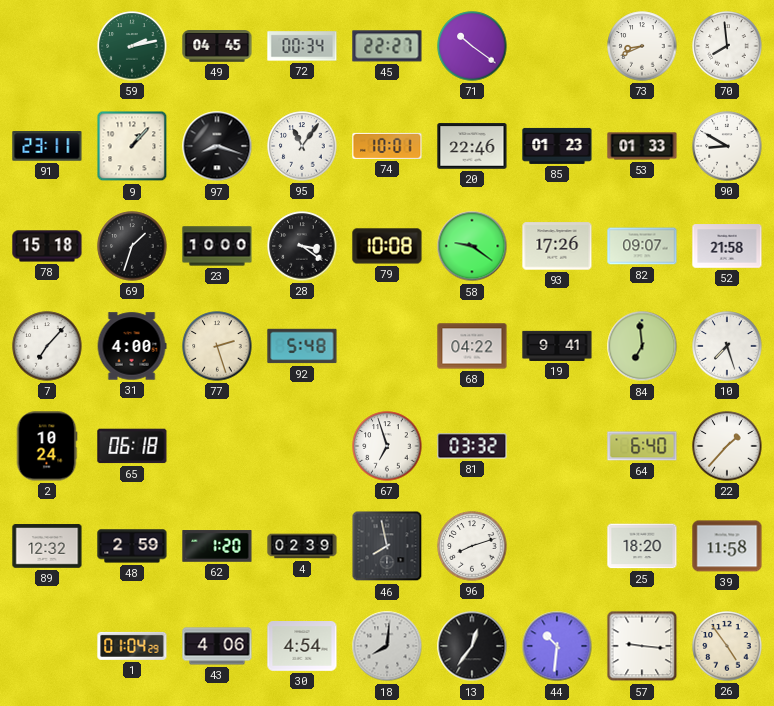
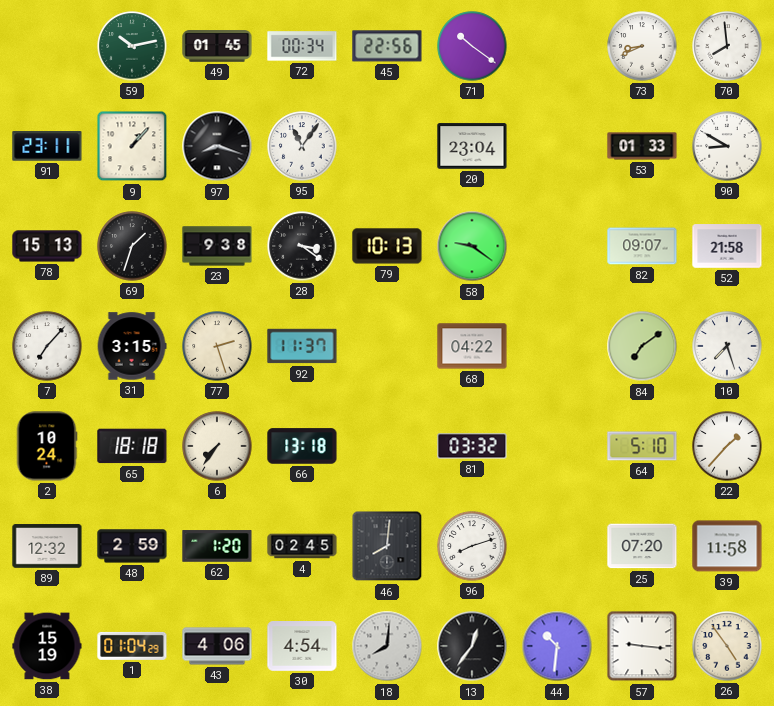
59: 2:13 -> 10:13 (132, 46)
49: 04:45 -> 01:45 (217, 46)
45: 22:27 -> 22:56 (387, 46)
74: 10:01 -> none (387, 146)
20: 22:46 -> 23:04 (472, 146)
85: 01:23 -> none (557, 146)
78: 15:18 -> 15:13 (47, 246)
23: 10:00 -> 9:38 (217, 246)
79: 10:08 -> 10:13 (387, 246)
93: 17:26 -> none (557, 246)
31: 4:00 -> 3:15 (132, 346)
92: 5:48 -> 11:37 (302, 346)
19: 9:41 -> none (557, 346)
84: 6:59 -> 7:09 (642, 346)
65: 06:18 -> 18:18 (132, 446)
6: none -> 7:36 (217, 446)
66: none -> 13:18 (302, 446)
67: 6:57 -> none (387, 446)
64: 6:40 -> 5:10 (642, 446)
4: 02:39 -> 02:45 (302, 546)
46: 7:58 -> 8:01 (387, 546)
25: 18:20 -> 07:20 (642, 546)
38: none -> 15:19 (47, 646)
